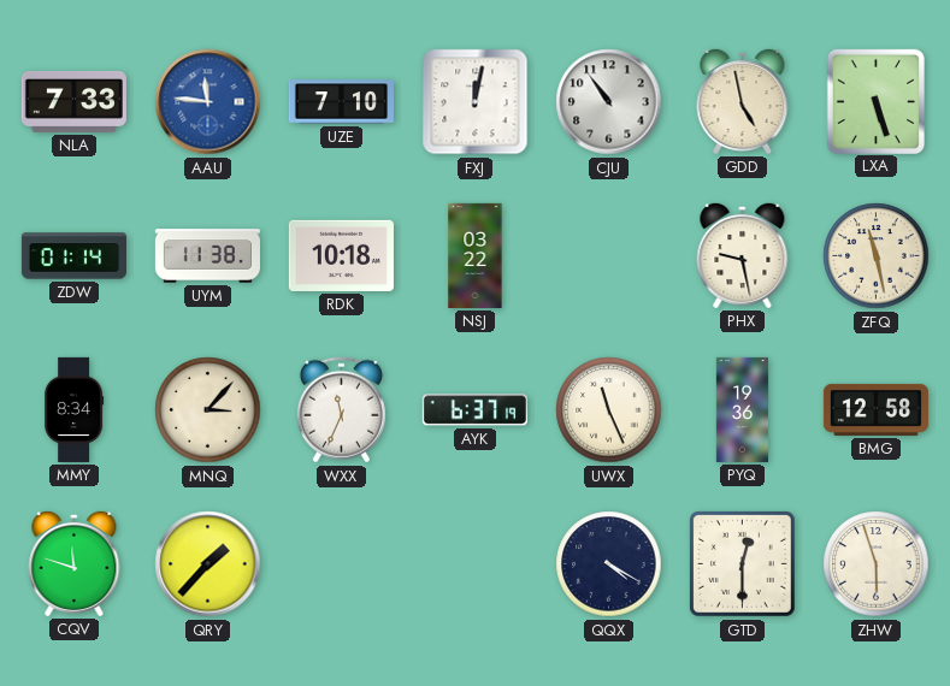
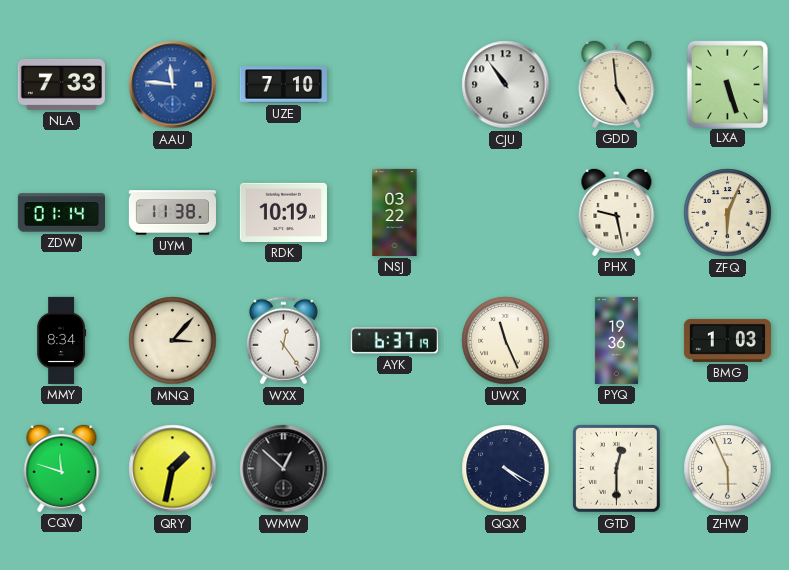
FXJ: 12:02 -> none (476, 102)
GDD: 4:58 -> 4:59 (617, 84)
RDK: 10:18 -> 10:19 (283, 212)
ZFQ: 11:28 -> 6:04 (728, 213)
WXX: 11:34 -> 12:24 (283, 341)
BMG: 12:58 -> 1:03 (727, 340)
QRY: 1:37 -> 1:32 (173, 469)
WMW: none -> 12:52 (284, 469)
ZHW: 5:57 -> 5:56 (728, 469)
